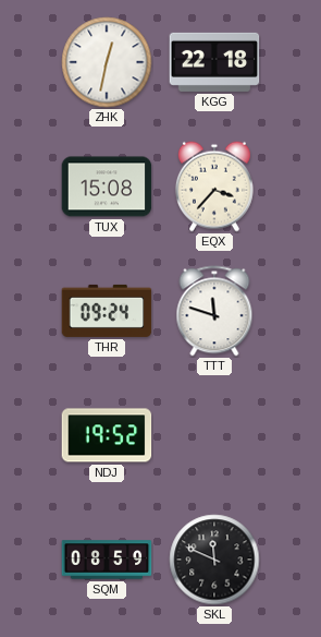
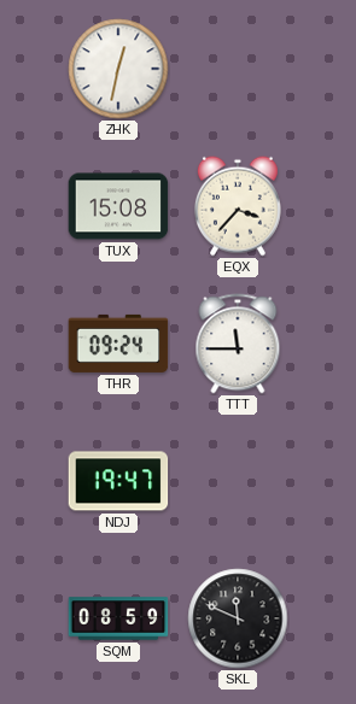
KGG: 22:18 -> none (214, 62)
TTT: 11:48 -> 11:45 (238, 344)
NDJ: 19:52 -> 19:47 (118, 481)
